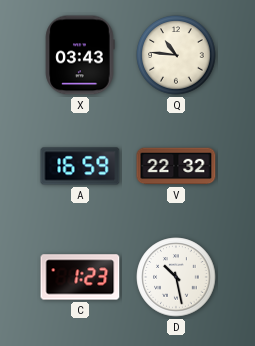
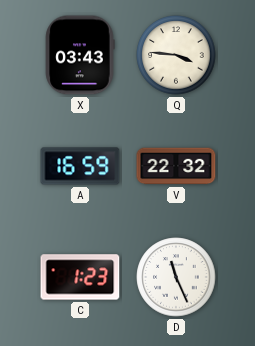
Q: 10:46 -> 3:46 (176, 55)
D: 10:28 -> 11:26 (176, 277)
